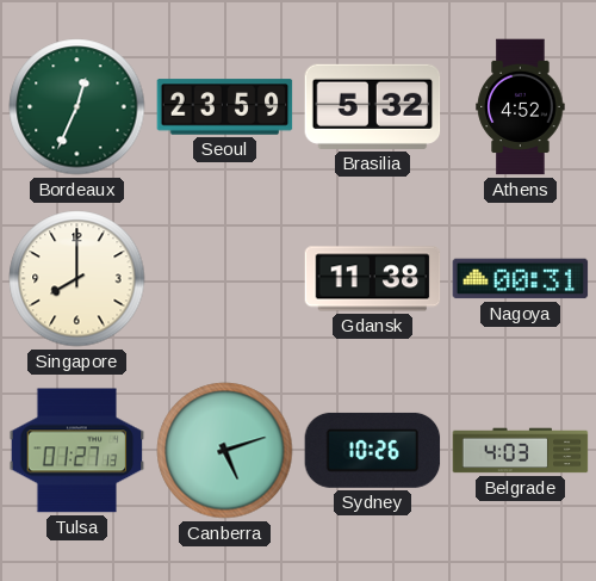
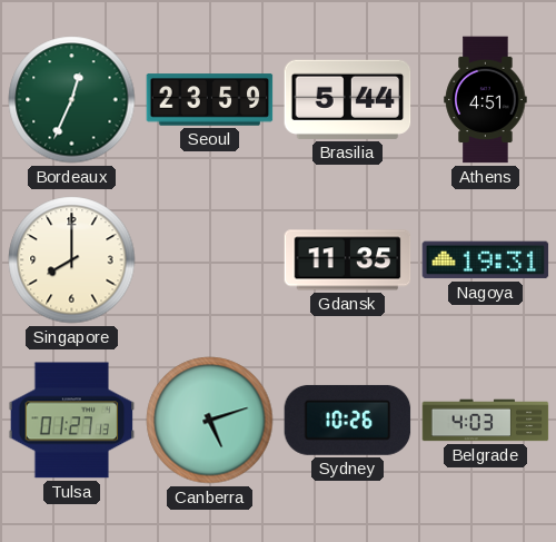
Brasilia: 5:32 -> 5:44 (348, 99)
Athens: 4:52 -> 4:51 (486, 100)
Gdansk: 11:38 -> 11:35 (348, 260)
Nagoya: 00:31 -> 19:31 (486, 260)
